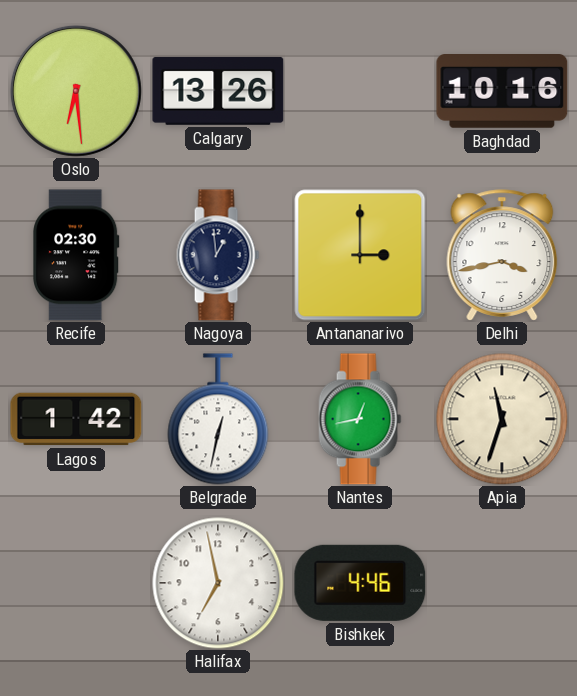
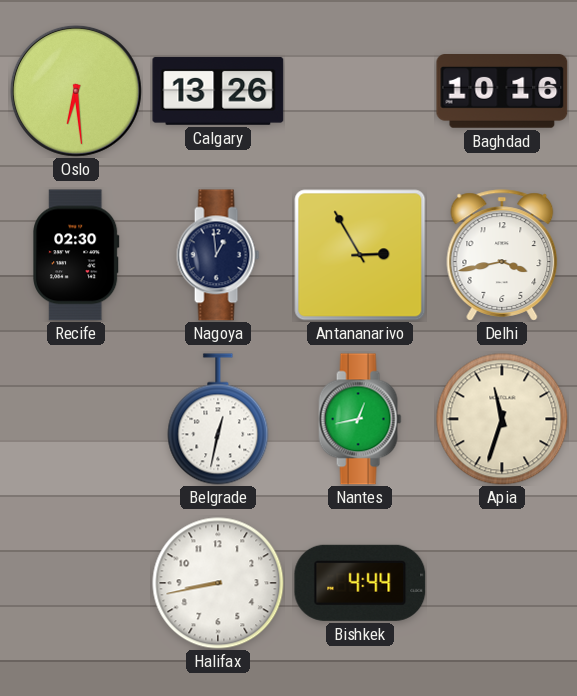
Antananarivo: 3:00 -> 2:55 (360, 255)
Lagos: 1:42 -> none (76, 419)
Halifax: 6:58 -> 8:43 (218, 583)
Bishkek: 4:46 -> 4:44 (360, 583)
